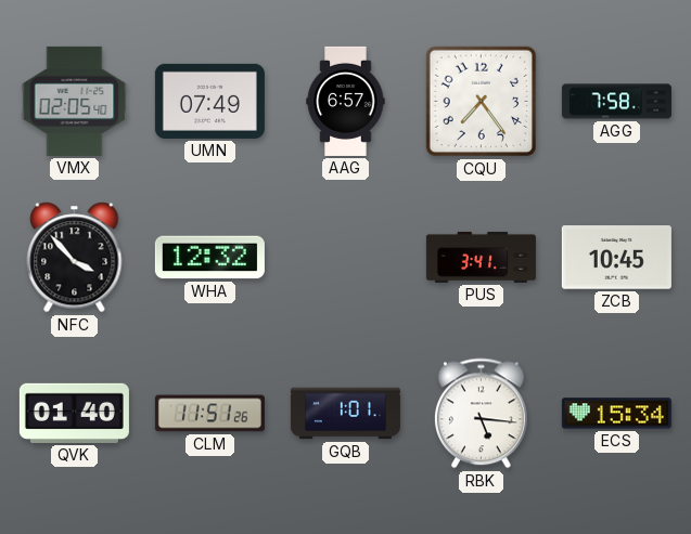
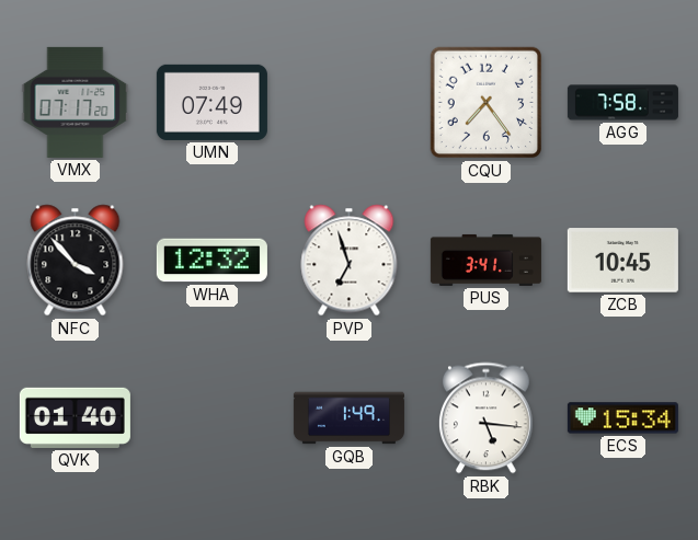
VMX: 02:05 -> 07:17 (76, 102)
AAG: 6:57 -> none (346, 101)
PVP: none -> 6:57 (350, 261)
CLM: 11:51 -> none (209, 414)
GQB: 1:01 -> 1:49 (348, 418)
